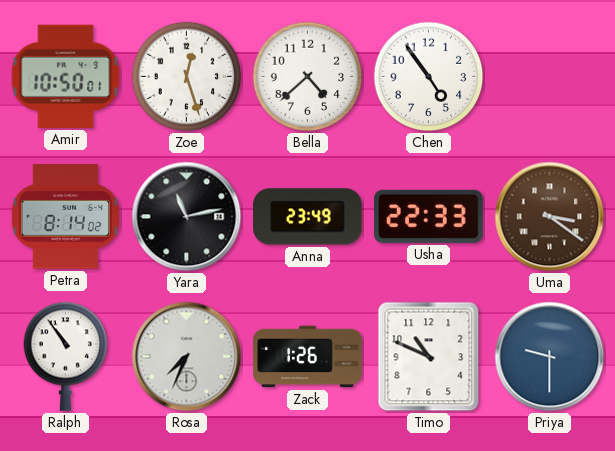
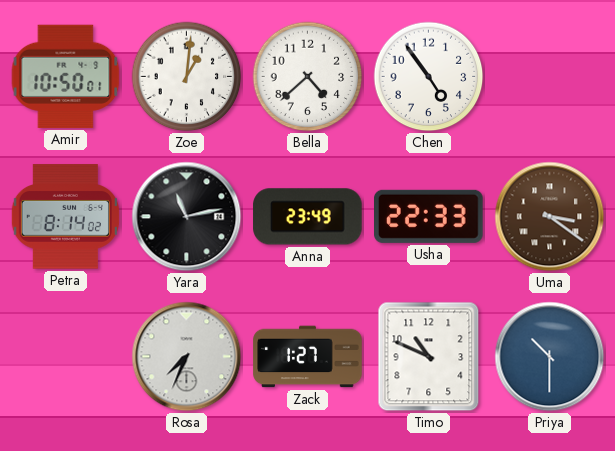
Zoe: 12:27 -> 1:01 (187, 77)
Ralph: 10:54 -> none (66, 356)
Zack: 1:26 -> 1:27 (308, 357)
Priya: 9:30 -> 10:30 (550, 357)
